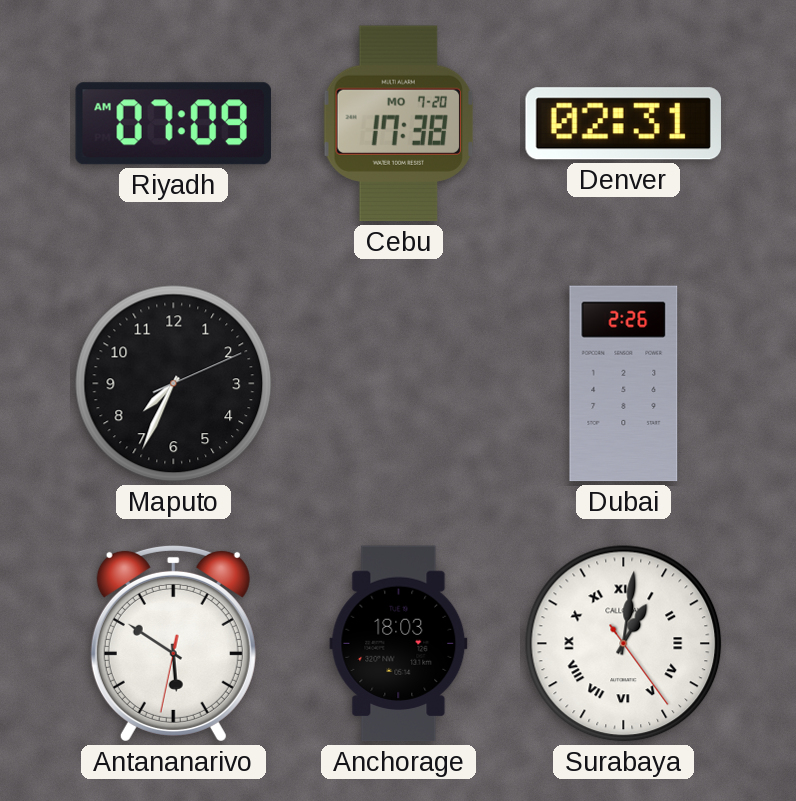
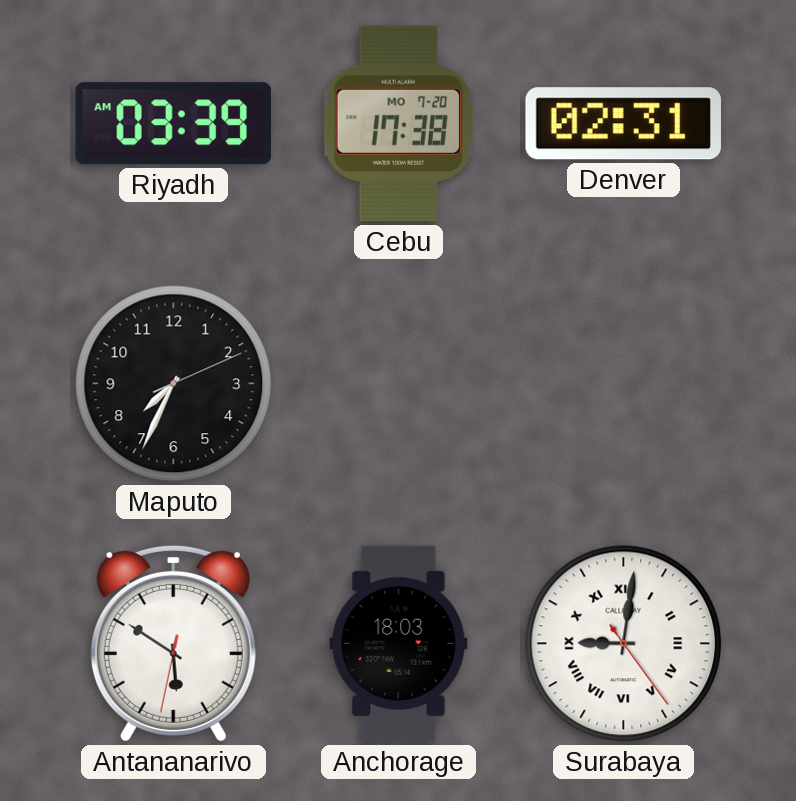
Riyadh: 07:09 -> 03:39 (173, 124)
Dubai: 2:26 -> none (624, 384)
Surabaya: 1:01 -> 9:01 (624, 644)
